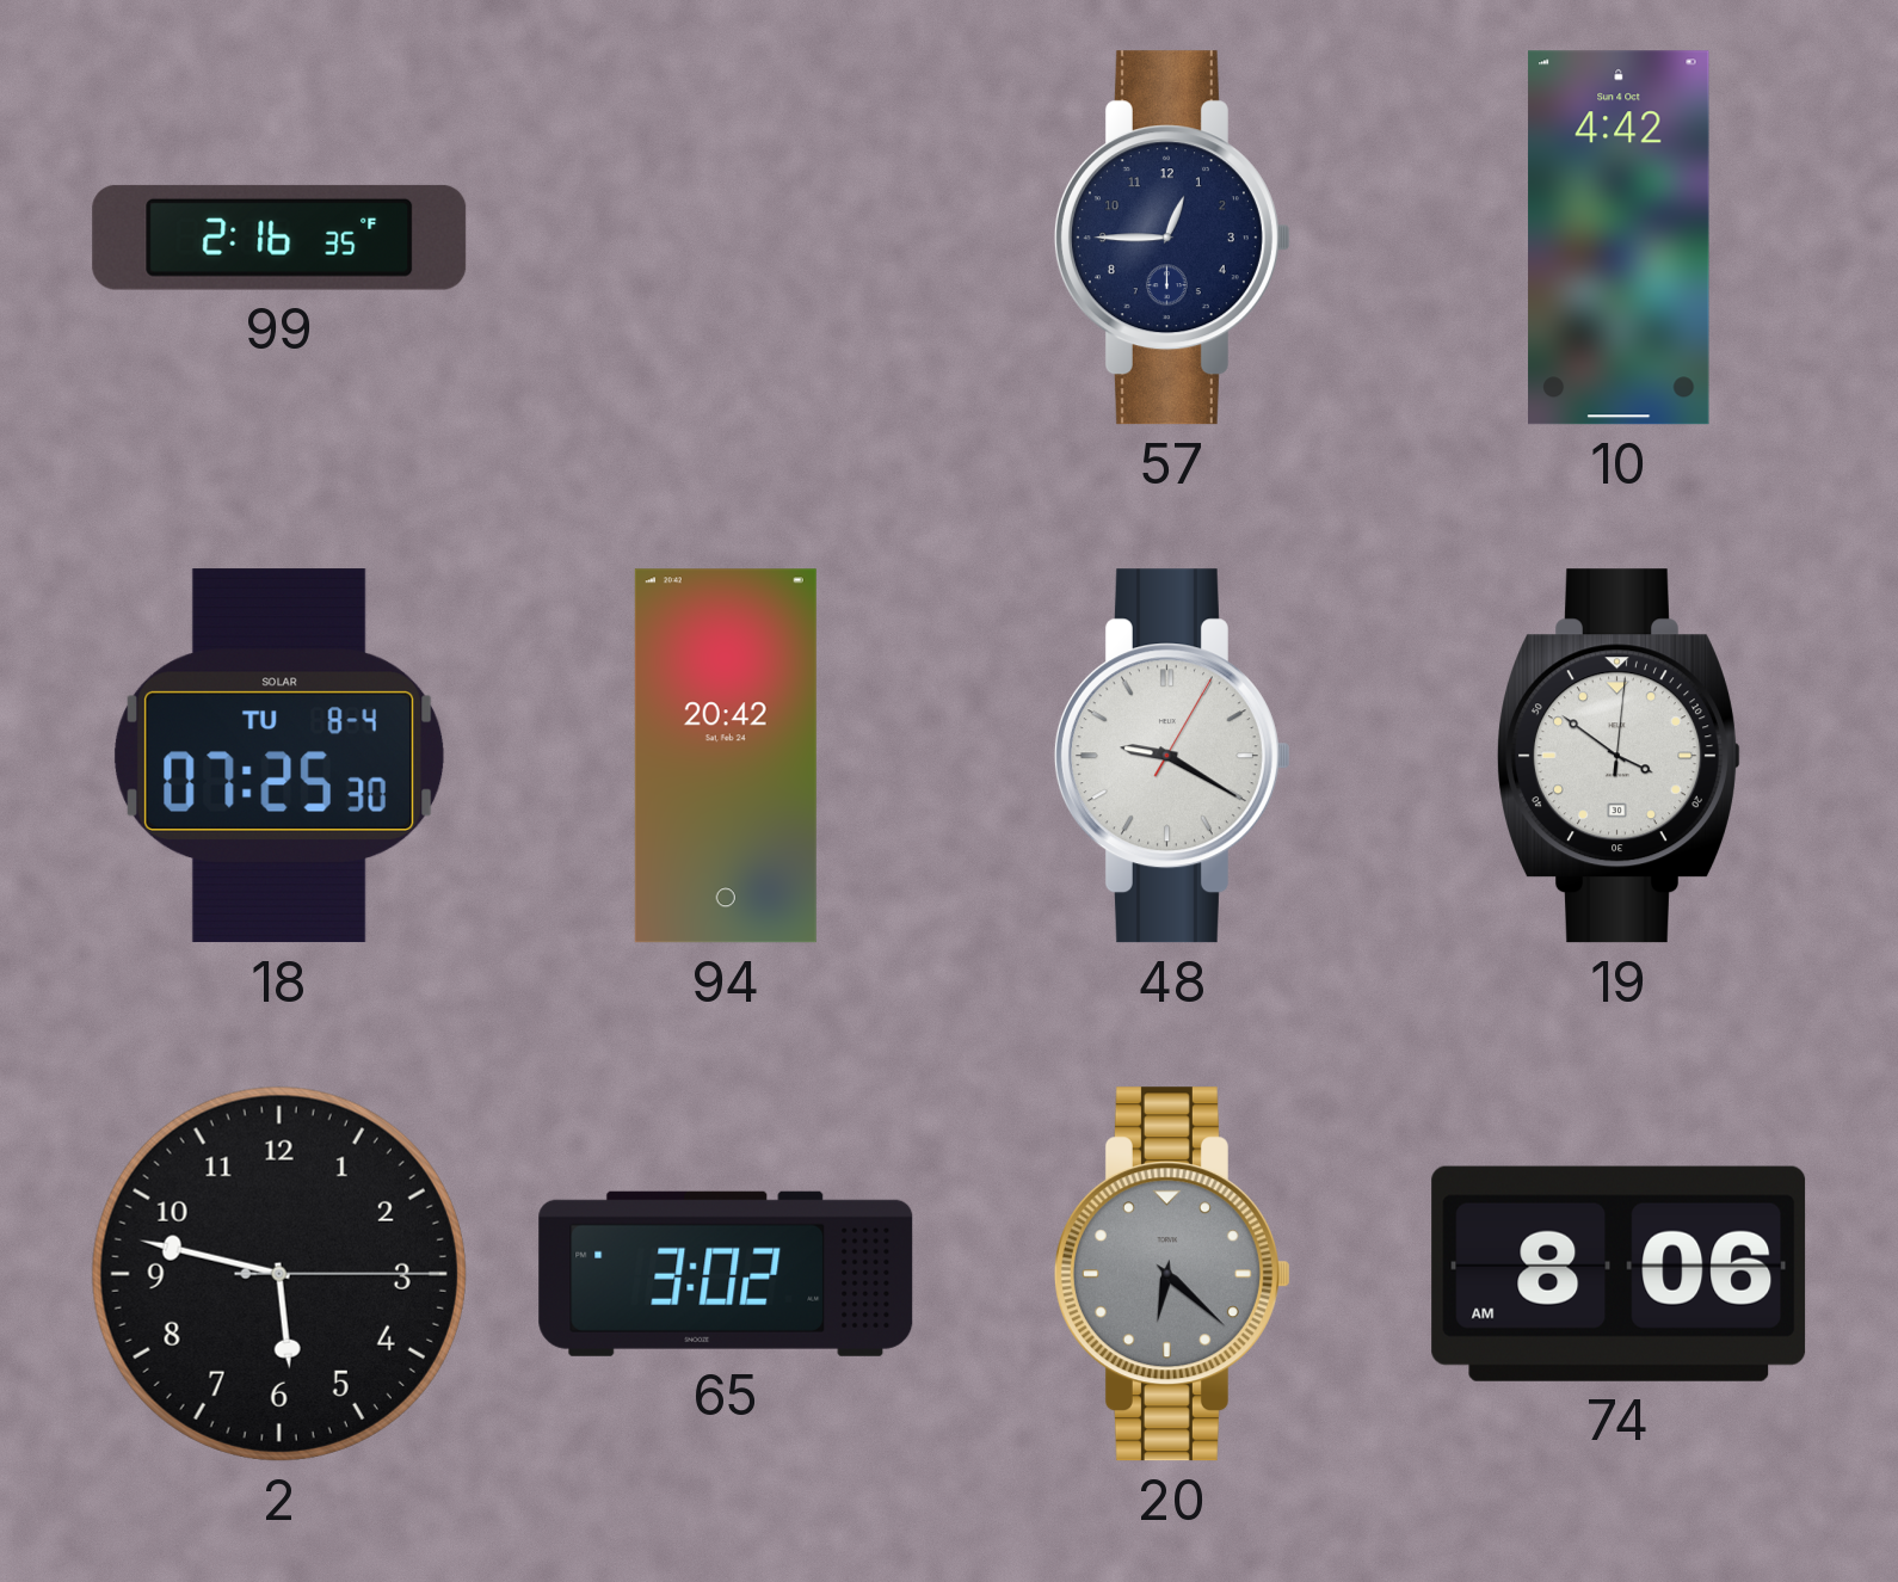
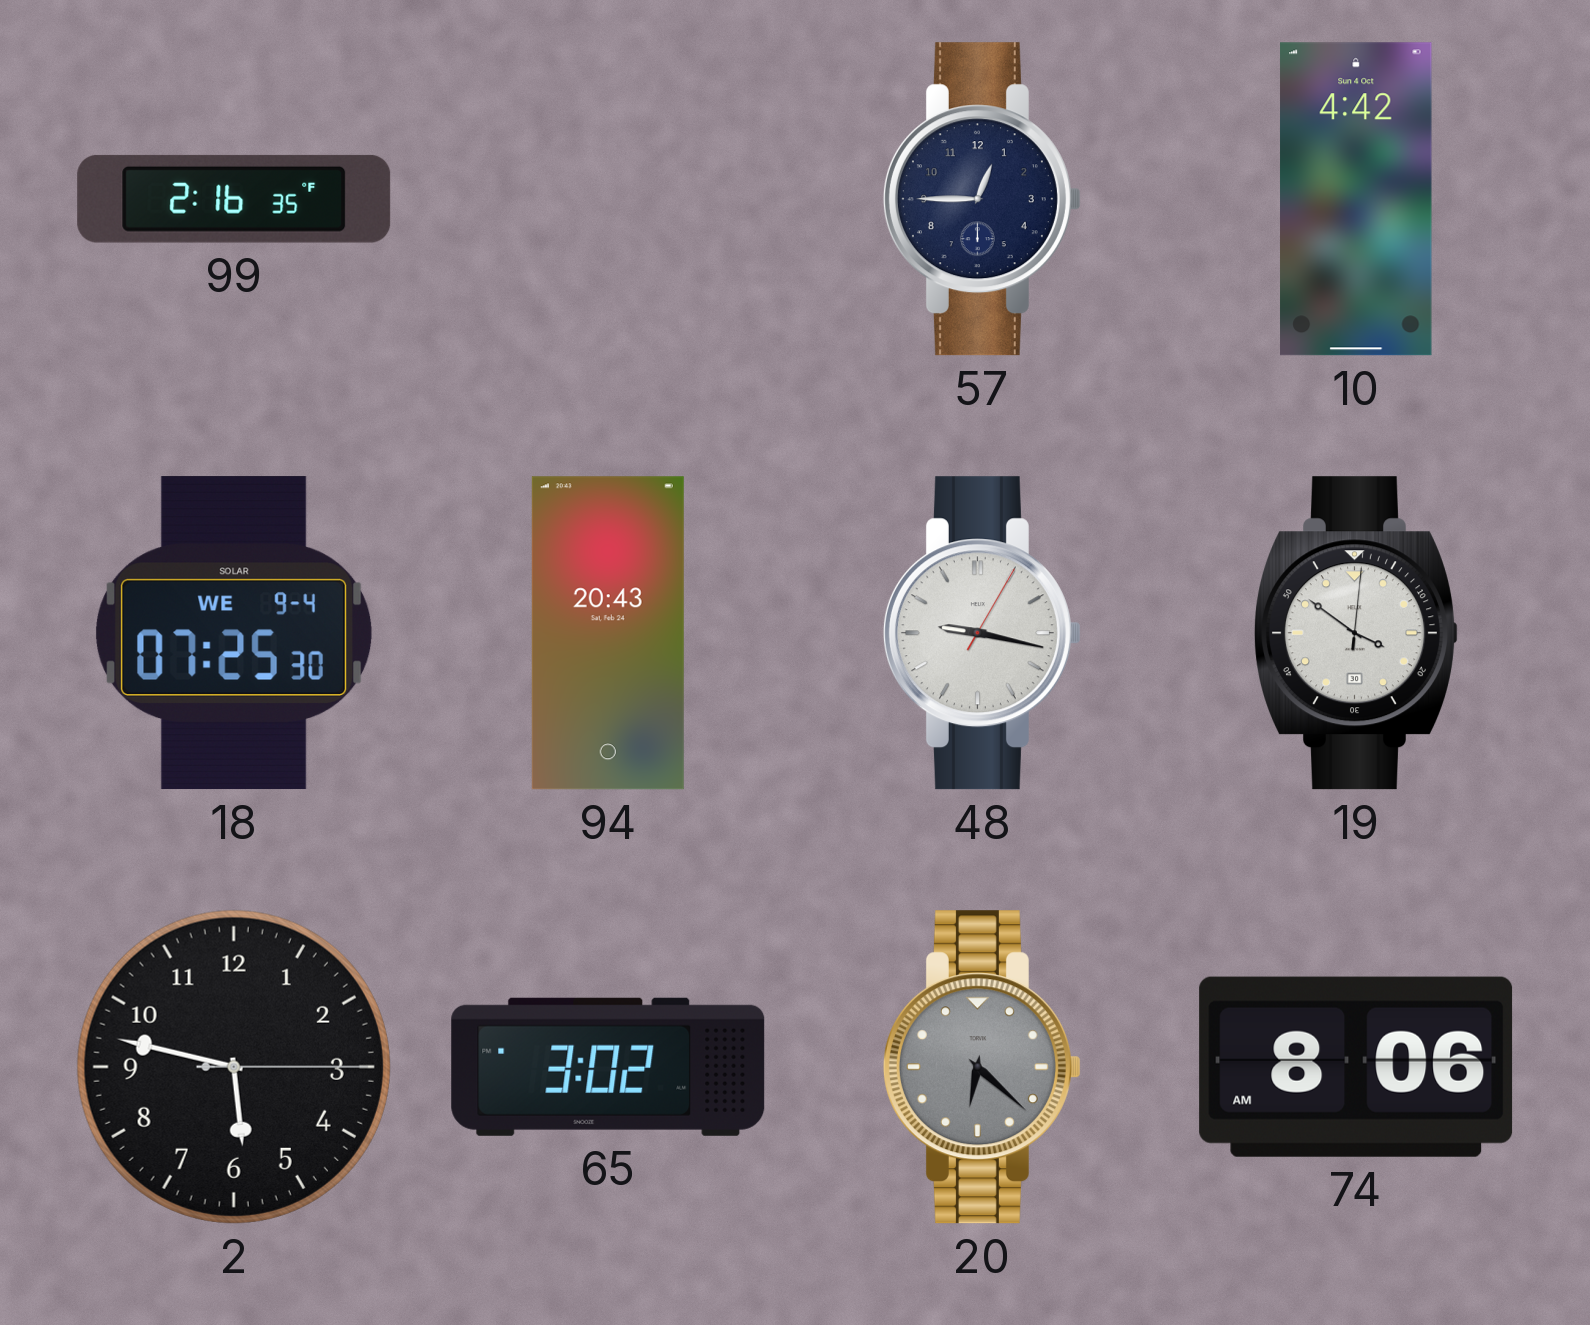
18 date: TU 8-4 -> WE 9-4 (234, 633)
94: 20:42 -> 20:43 (608, 633)
48: 9:20 -> 9:17 (982, 633)
